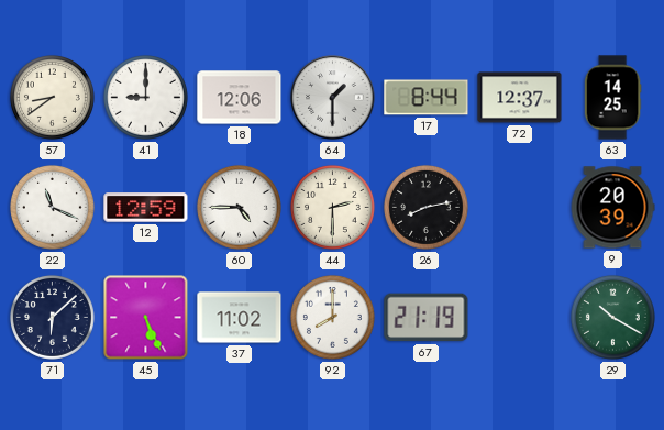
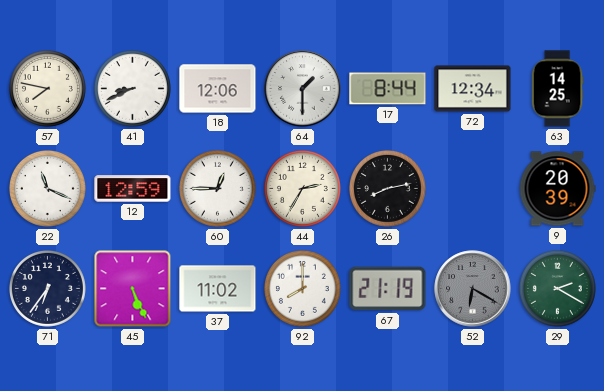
57: 8:39 -> 7:47 (47, 88)
41: 9:00 -> 8:41 (132, 88)
72: 12:37 -> 12:34 (473, 89)
60: 4:45 -> 12:45 (217, 188)
44: 2:30 -> 2:35 (302, 188)
71: 6:08 -> 6:36 (47, 288)
52: none -> 6:20 (473, 289)
29: 10:20 -> 2:20 (557, 288)
